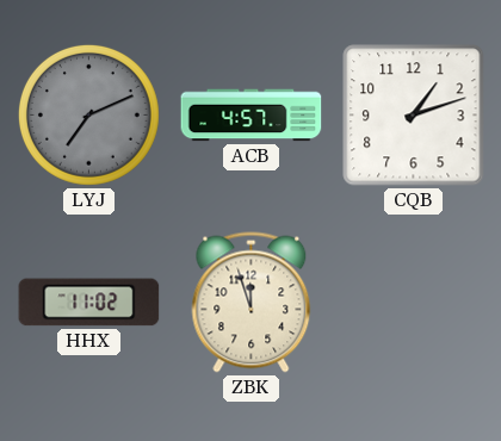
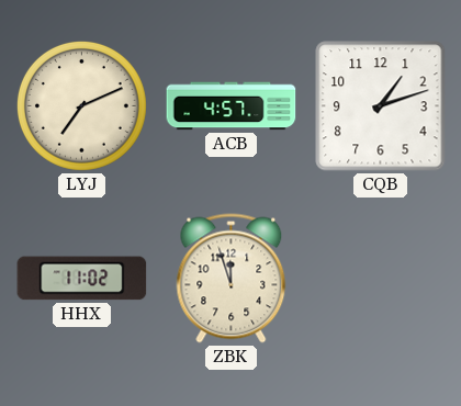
LYJ dial: grey -> cream (81, 105)
